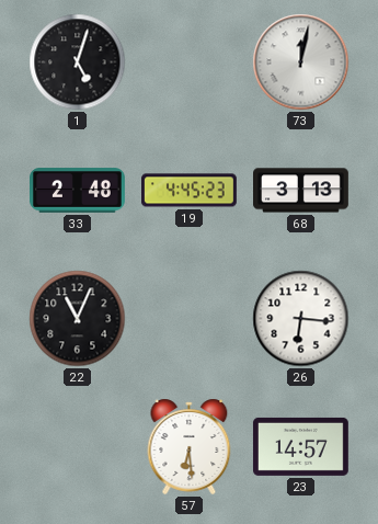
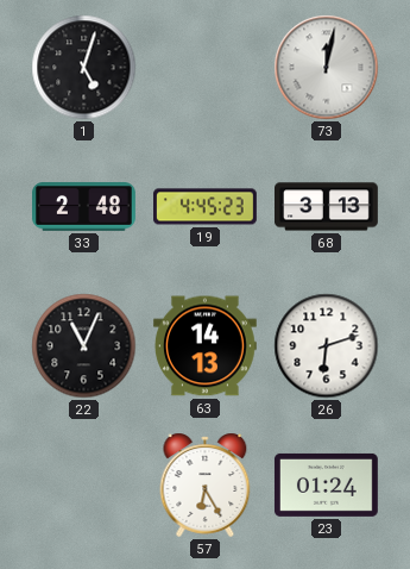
63: none -> 14:13 (204, 346)
26: 6:16 -> 6:12 (327, 346)
57: 6:29 -> 6:25 (206, 484)
23: 14:57 -> 01:24 (326, 484)
